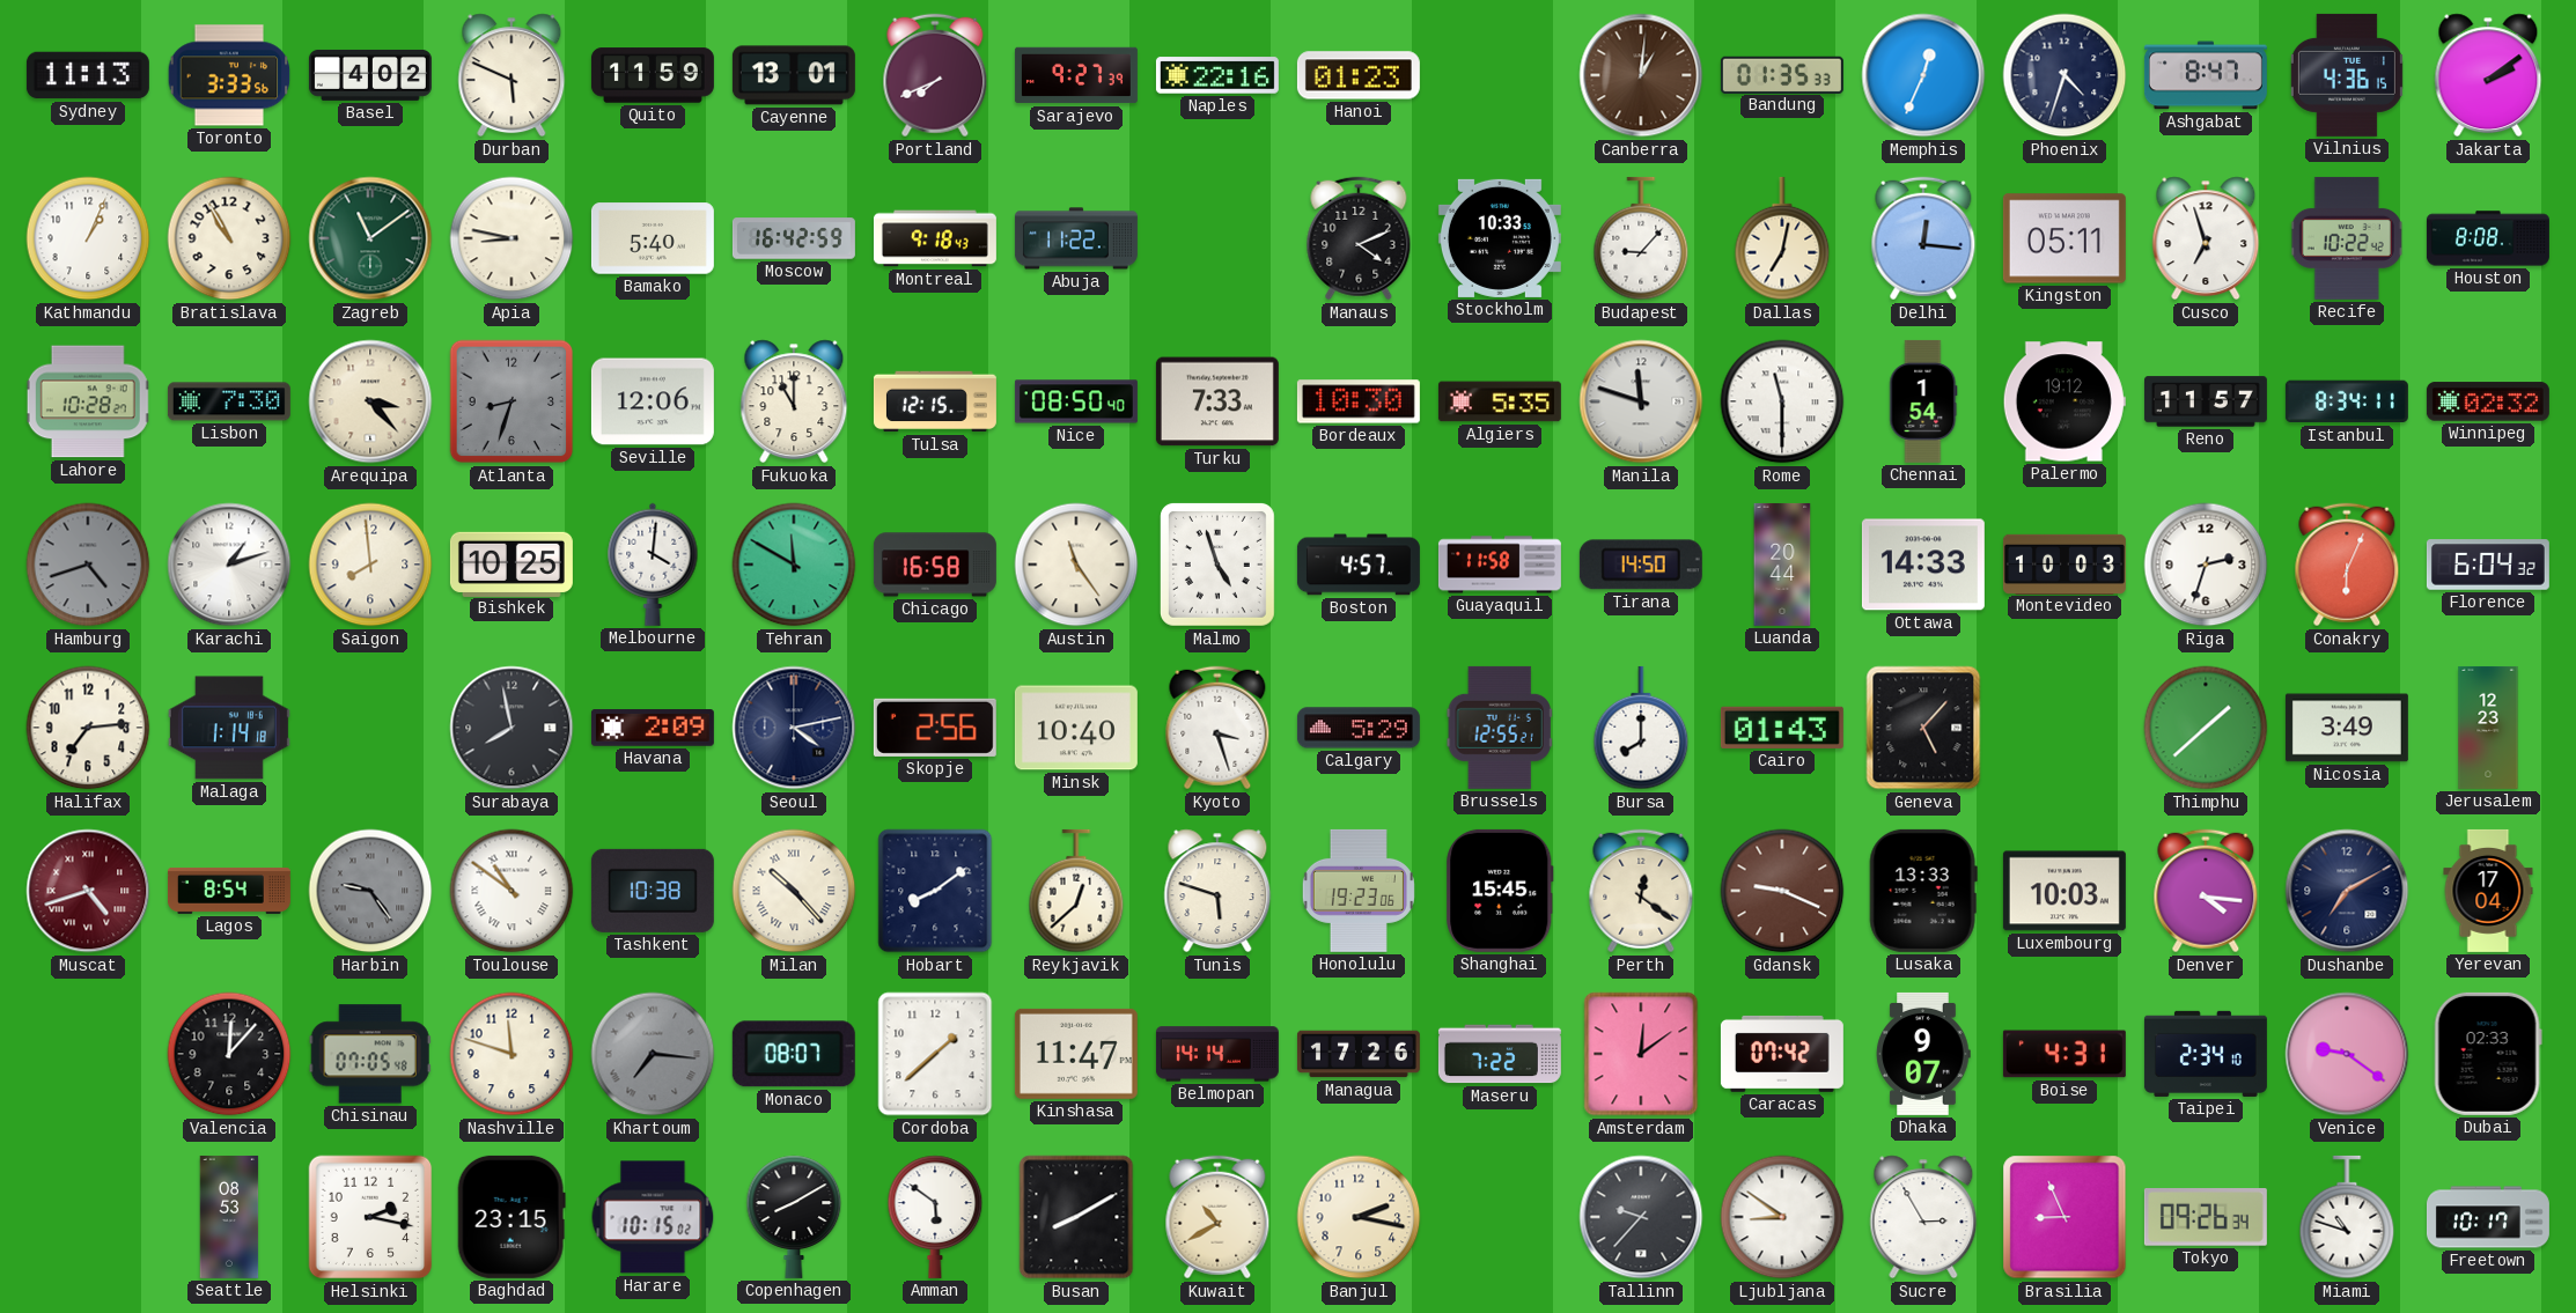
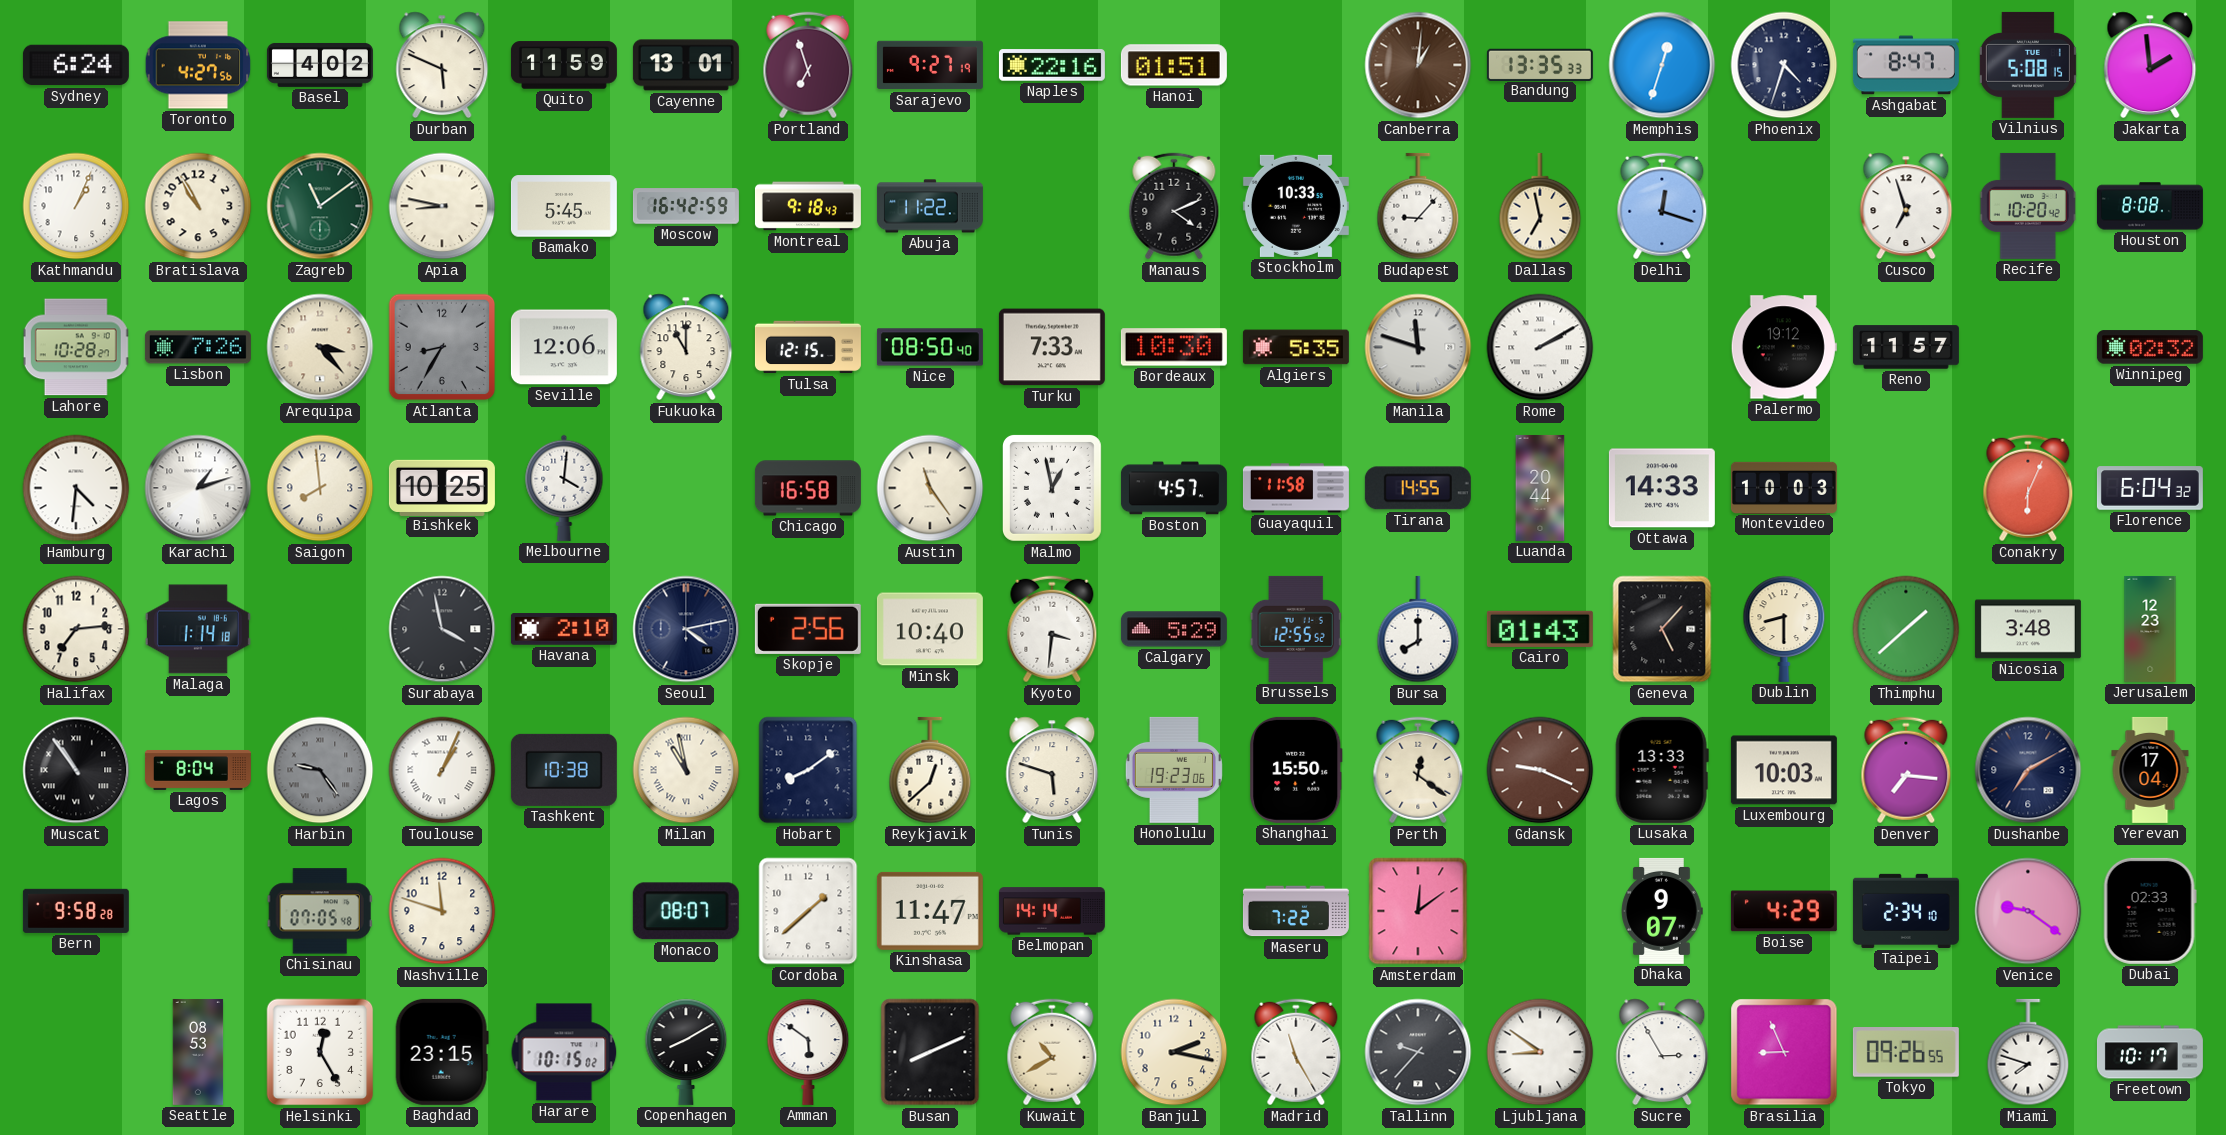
Sydney: 11:13 -> 6:24 (76, 65)
Toronto: 3:33 -> 4:27 (198, 65)
Portland: 7:41 -> 6:57 (808, 65)
Sarajevo: 9:27:39 -> 9:27:19 (930, 65)
Hanoi: 01:23 -> 01:51 (1174, 65)
Bandung: 01:35 -> 13:35 (1540, 64)
Memphis: 12:34 -> 12:33 (1662, 65)
Vilnius: 4:36 -> 5:08 (2028, 65)
Jakarta: 2:09 -> 1:59 (2150, 65)
Bamako: 5:40 -> 5:45 (564, 206)
Dallas: 7:02 -> 6:58 (1540, 206)
Delhi: 12:16 -> 12:18 (1662, 206)
Kingston: 05:11 -> none (2065, 238)
Recife: 10:22 -> 10:20 (2028, 206)
Lisbon: 7:30 -> 7:26 (198, 347)
Atlanta: 8:33 -> 8:35 (442, 347)
Rome: 11:30 -> 2:10 (1540, 347)
Chennai: 1:54 -> none (1923, 401)
Istanbul: 8:34 -> none (2347, 401)
Hamburg: 4:42 -> 4:31 (76, 488)
Hamburg dial: grey -> white (76, 488)
Tehran: 11:50 -> none (794, 565)
Malmo: 4:57 -> 12:58 (1052, 488)
Tirana: 14:50 -> 14:55 (1418, 488)
Riga: 2:33 -> none (2206, 565)
Surabaya: 7:58 -> 3:58 (442, 629)
Havana: 2:09 -> 2:10 (564, 629)
Kyoto: 3:27 -> 3:31 (1052, 629)
Brussels: 12:55:21 -> 12:55:52 (1296, 629)
Dublin: none -> 8:30 (1784, 629)
Nicosia: 3:49 -> 3:48 (2028, 629)
Muscat: 4:42 -> 10:54 (76, 770)
Muscat dial: burgundy -> black (76, 770)
Lagos: 8:54 -> 8:04 (198, 770)
Toulouse: 10:51 -> 1:04 (442, 770)
Milan: 10:23 -> 10:58 (686, 770)
Shanghai: 15:45 -> 15:50 (1296, 770)
Denver: 4:16 -> 7:16 (1906, 770)
Bern: none -> 9:58 (76, 911)
Valencia: 12:07 -> none (229, 1054)
Khartoum: 7:16 -> none (653, 1054)
Managua: 17:26 -> none (1359, 1054)
Caracas: 07:42 -> none (1782, 1054)
Boise: 4:31 -> 4:29 (1784, 911)
Helsinki: 2:17 -> 12:25 (320, 1052)
Busan: 8:10 -> 8:11 (930, 1052)
Madrid: none -> 11:25 (1296, 1052)
Tokyo: 09:26:34 -> 09:26:55 (1906, 1053)
Miami: 10:48 -> 7:48 (2028, 1052)
